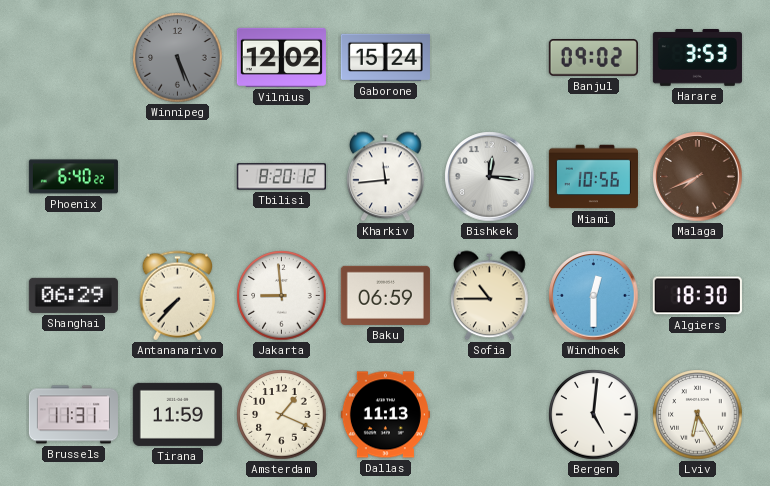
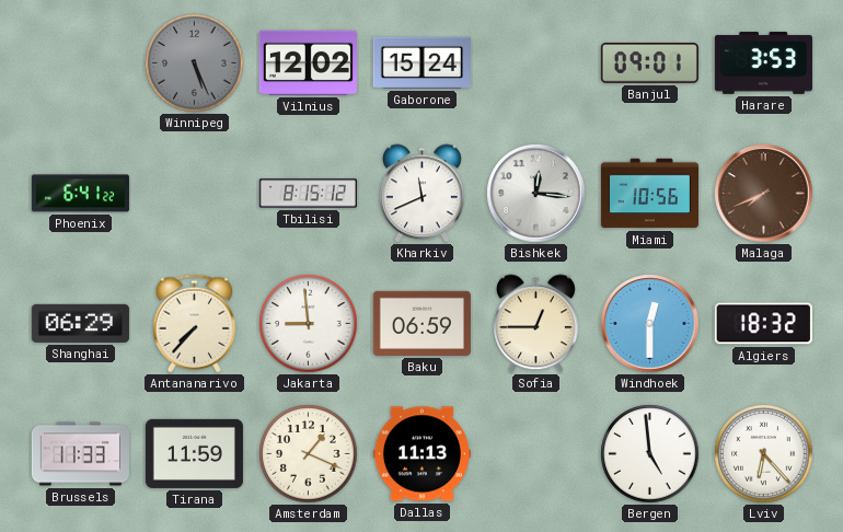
Banjul: 09:02 -> 09:01 (649, 63)
Phoenix: 6:40 -> 6:41 (80, 194)
Tbilisi: 8:20 -> 8:15 (308, 194)
Kharkiv: 11:44 -> 11:41 (423, 194)
Sofia: 10:45 -> 12:45 (536, 324)
Algiers: 18:30 -> 18:32 (763, 324)
Brussels: 11:31 -> 11:33 (80, 454)
Bergen: 5:01 -> 4:59 (650, 454)
Lviv: 6:25 -> 6:23 (764, 454)
